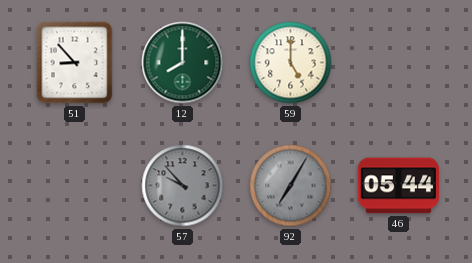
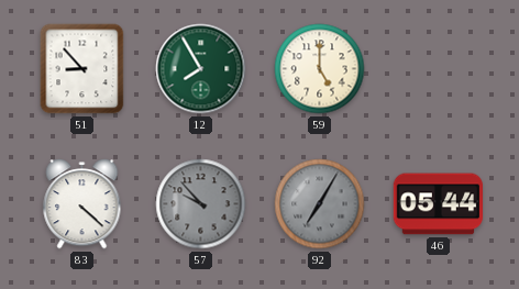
12: 8:00 -> 7:55 (201, 69)
83: none -> 4:22 (82, 204)
